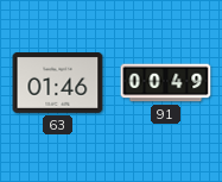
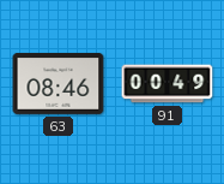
63: 01:46 -> 08:46 (59, 84)
